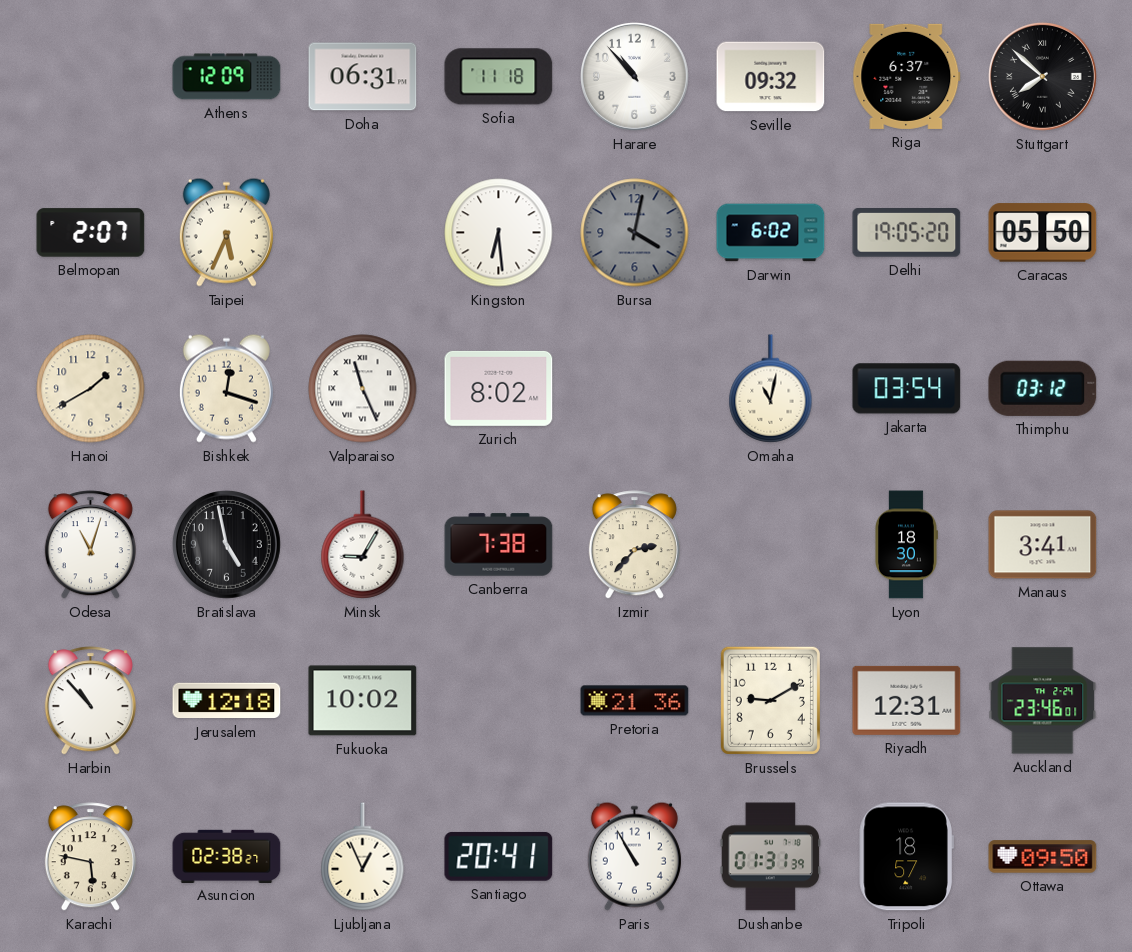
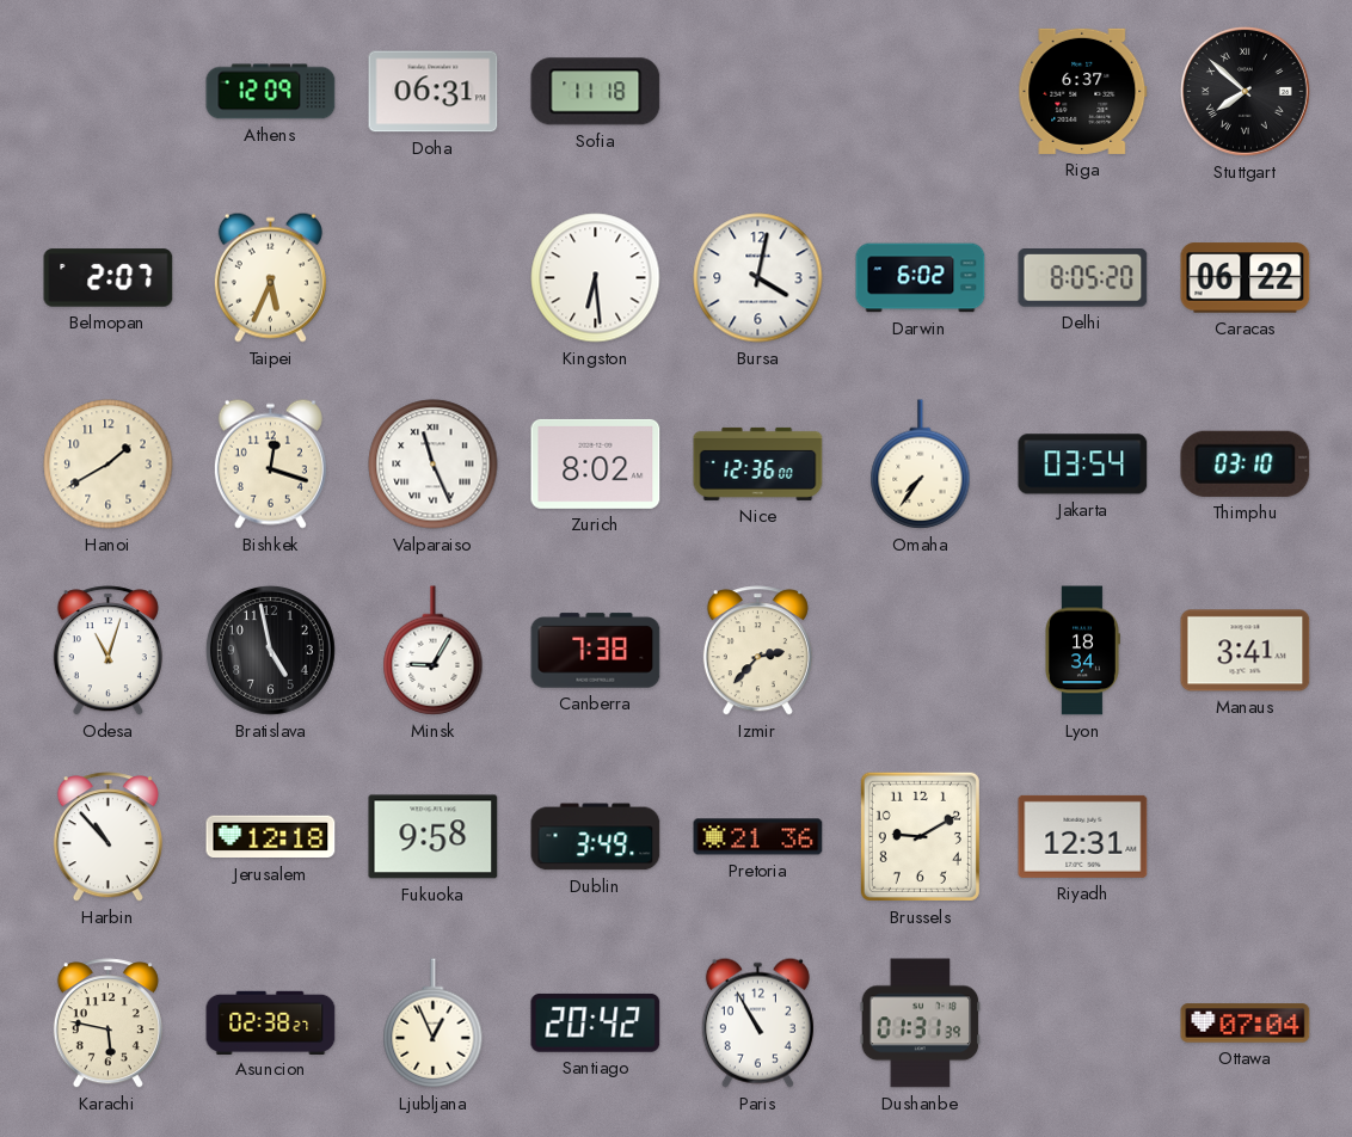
Harare: 10:53 -> none (634, 76)
Seville: 09:32 -> none (771, 77)
Bursa dial: grey -> white (758, 278)
Delhi: 19:05 -> 8:05 (1083, 278)
Caracas: 05:50 -> 06:22 (1246, 278)
Nice: none -> 12:36 (758, 463)
Omaha: 11:02 -> 7:36 (921, 465)
Thimphu: 03:12 -> 03:10 (1246, 463)
Lyon: 18:30 -> 18:34 (1083, 651)
Fukuoka: 10:02 -> 9:58 (434, 837)
Dublin: none -> 3:49 (596, 837)
Auckland: 23:46 -> none (1043, 701)
Santiago: 20:41 -> 20:42 (596, 1022)
Tripoli: 18:57 -> none (906, 857)
Ottawa: 09:50 -> 07:04 (1246, 1024)
